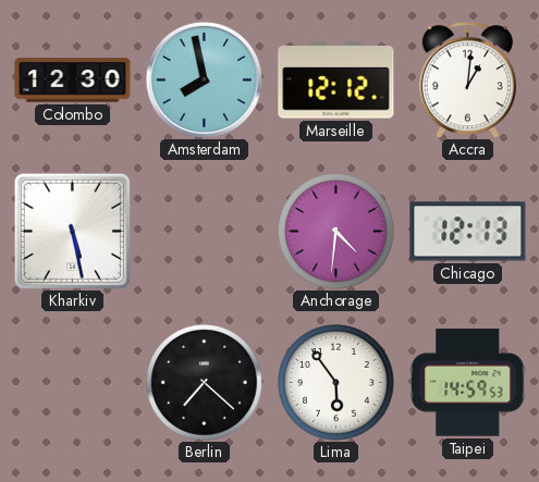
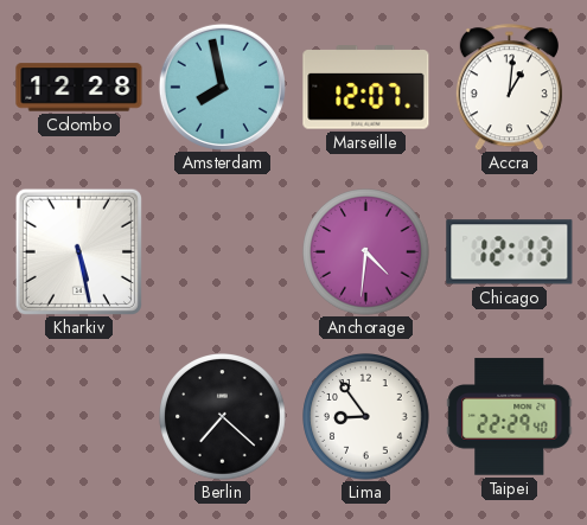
Colombo: 12:30 -> 12:28 (79, 88)
Marseille: 12:12 -> 12:07 (366, 88)
Lima: 5:54 -> 8:54 (366, 417)
Taipei: 14:59 -> 22:29 (510, 417)
